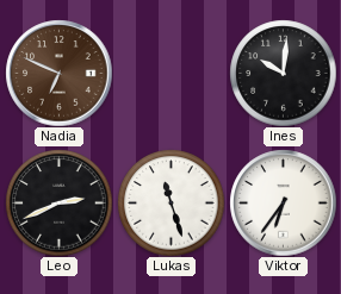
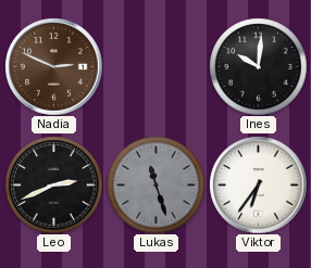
Nadia: 6:49 -> 2:49 (53, 66)
Lukas dial: white -> grey (155, 184)
